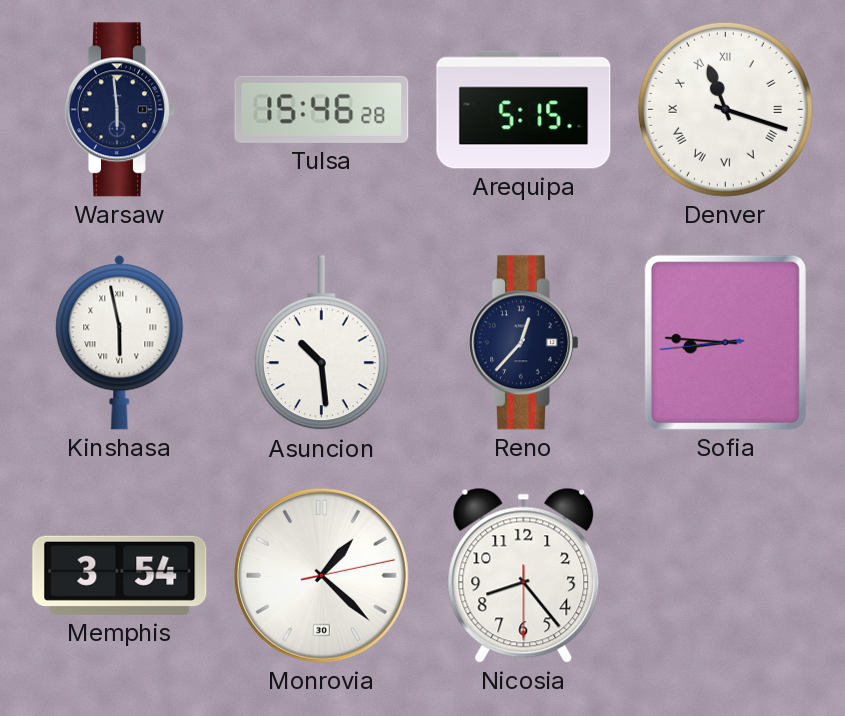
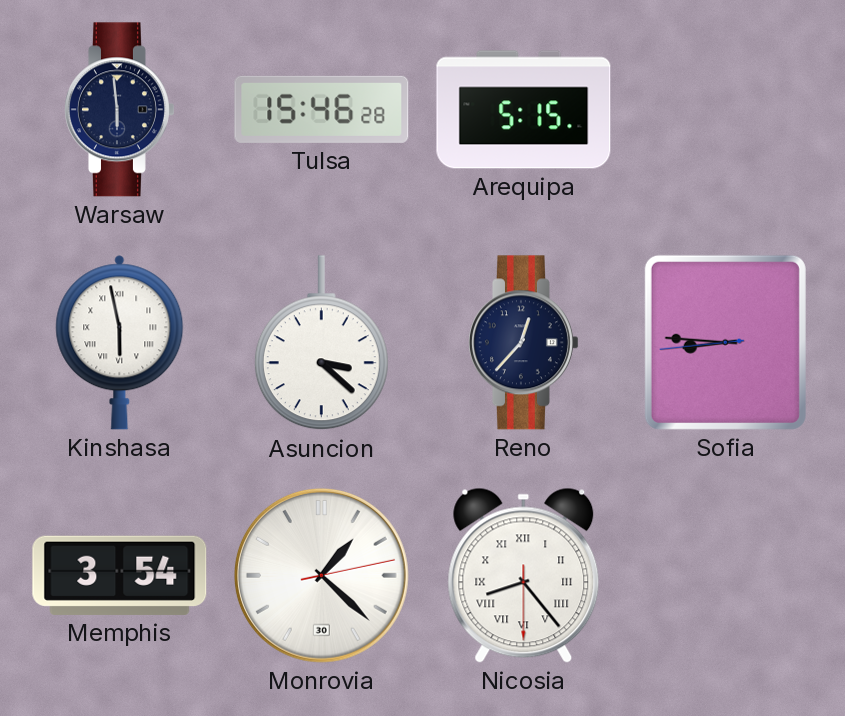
Denver: 11:18 -> none (725, 109)
Asuncion: 10:29 -> 3:22 (321, 343)
Nicosia numerals: Arabic -> Roman (524, 575)
